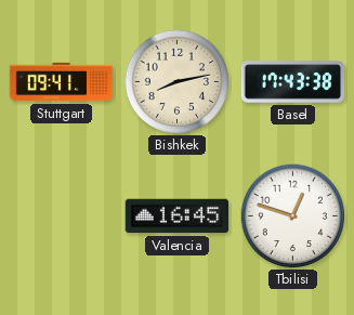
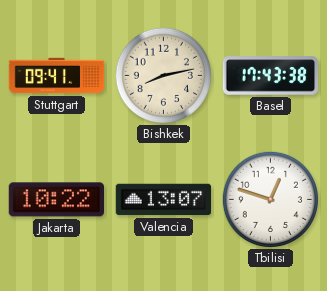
Jakarta: none -> 10:22 (56, 200)
Valencia: 16:45 -> 13:07 (164, 200)
